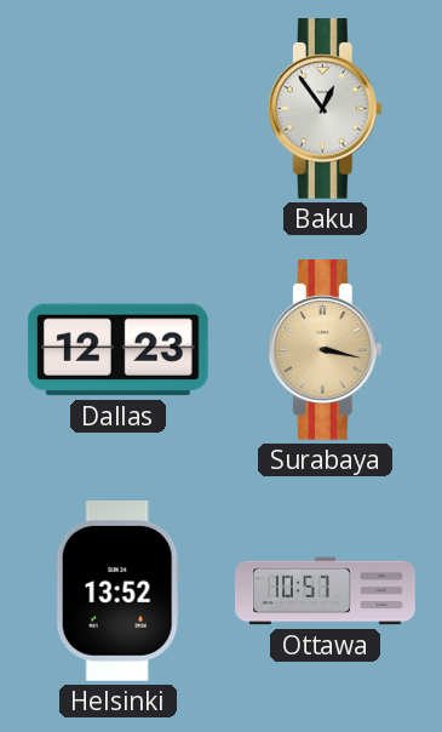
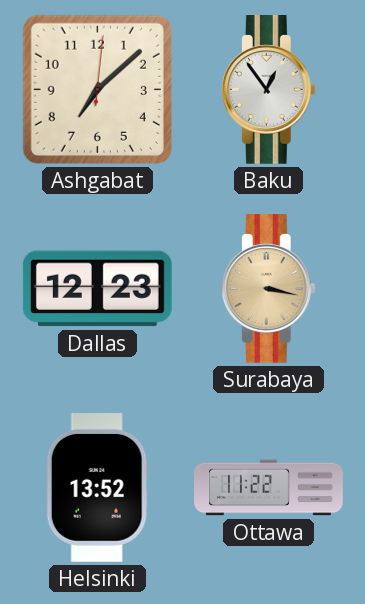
Ashgabat: none -> 7:08 (97, 89)
Ottawa: 10:57 -> 11:22 (269, 488)
